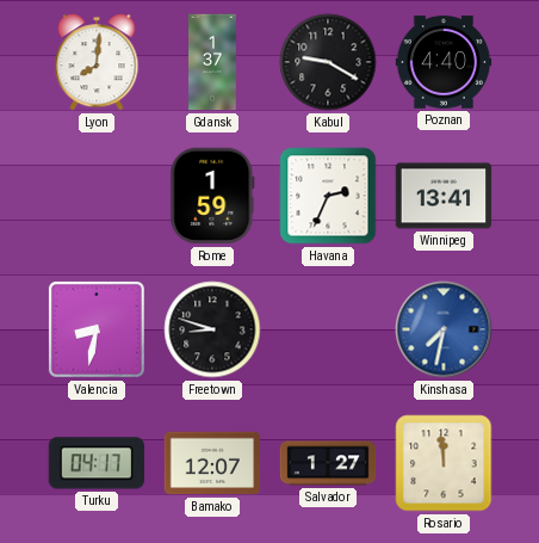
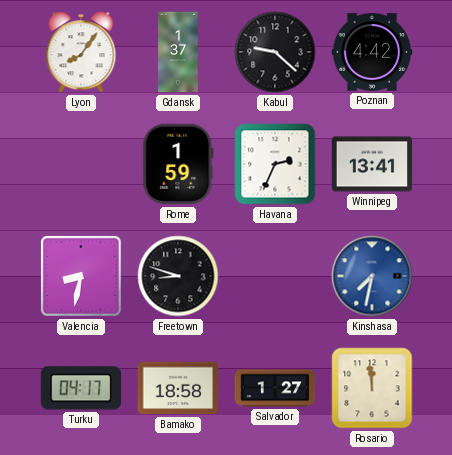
Lyon: 8:01 -> 8:06 (81, 52)
Kabul: 9:20 -> 9:22 (275, 52)
Poznan: 4:40 -> 4:42 (372, 52)
Bamako: 12:07 -> 18:58 (178, 388)
